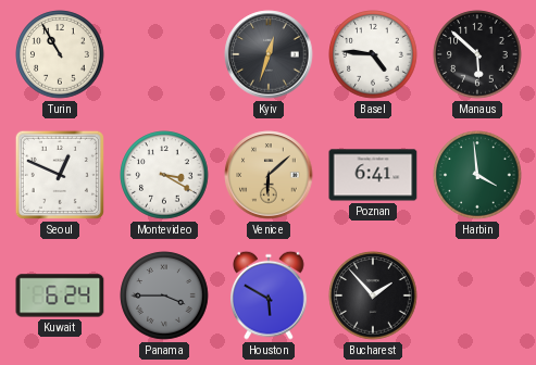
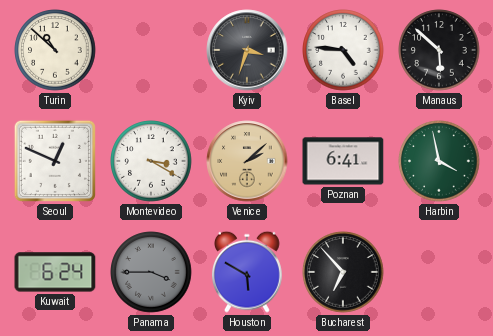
Turin: 10:55 -> 10:52 (55, 50)
Kyiv: 12:33 -> 3:33 (247, 50)
Venice: 6:08 -> 2:08 (247, 161)
Harbin: 3:59 -> 3:58 (439, 161)
Bucharest: 1:53 -> 6:53 (343, 272)
